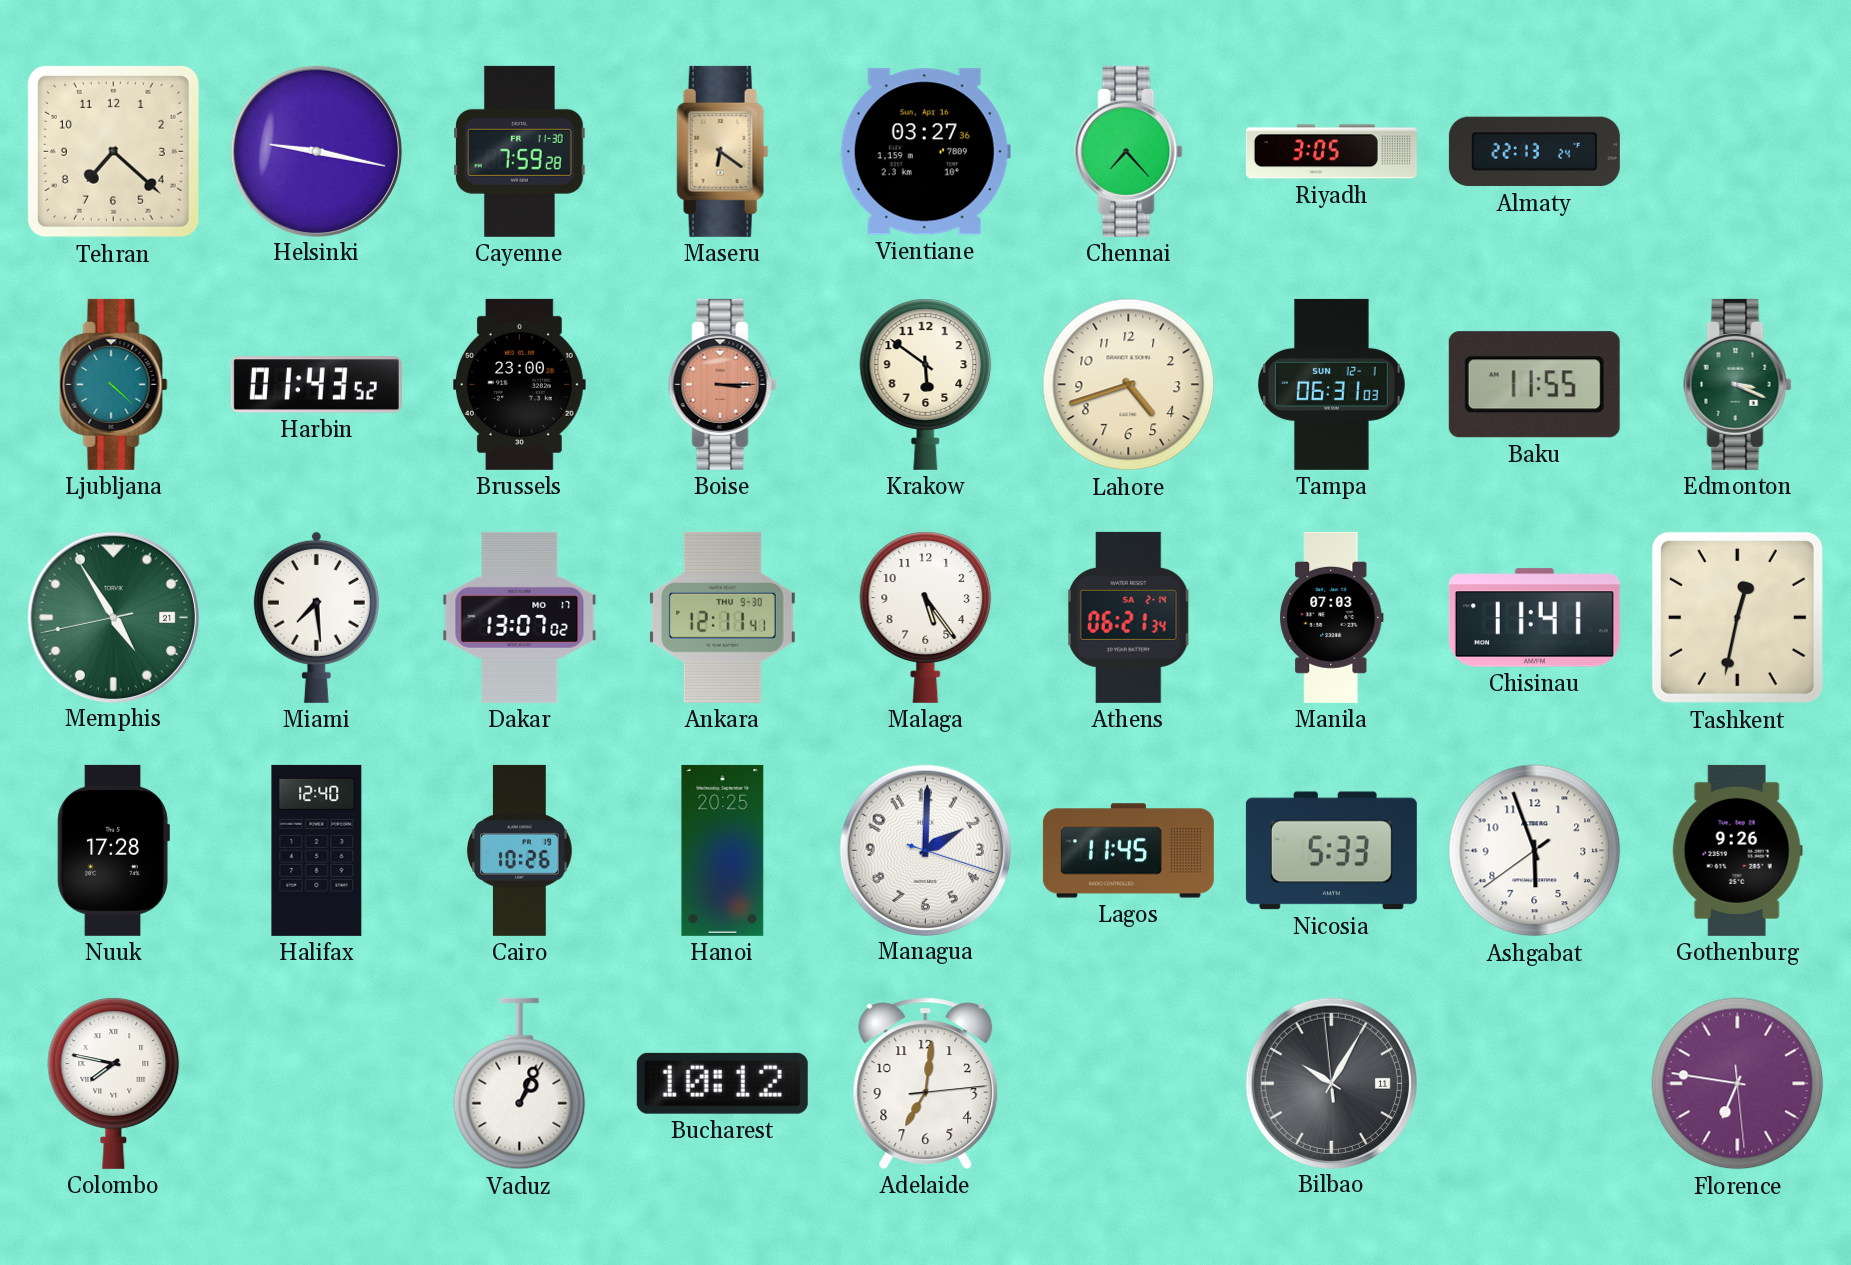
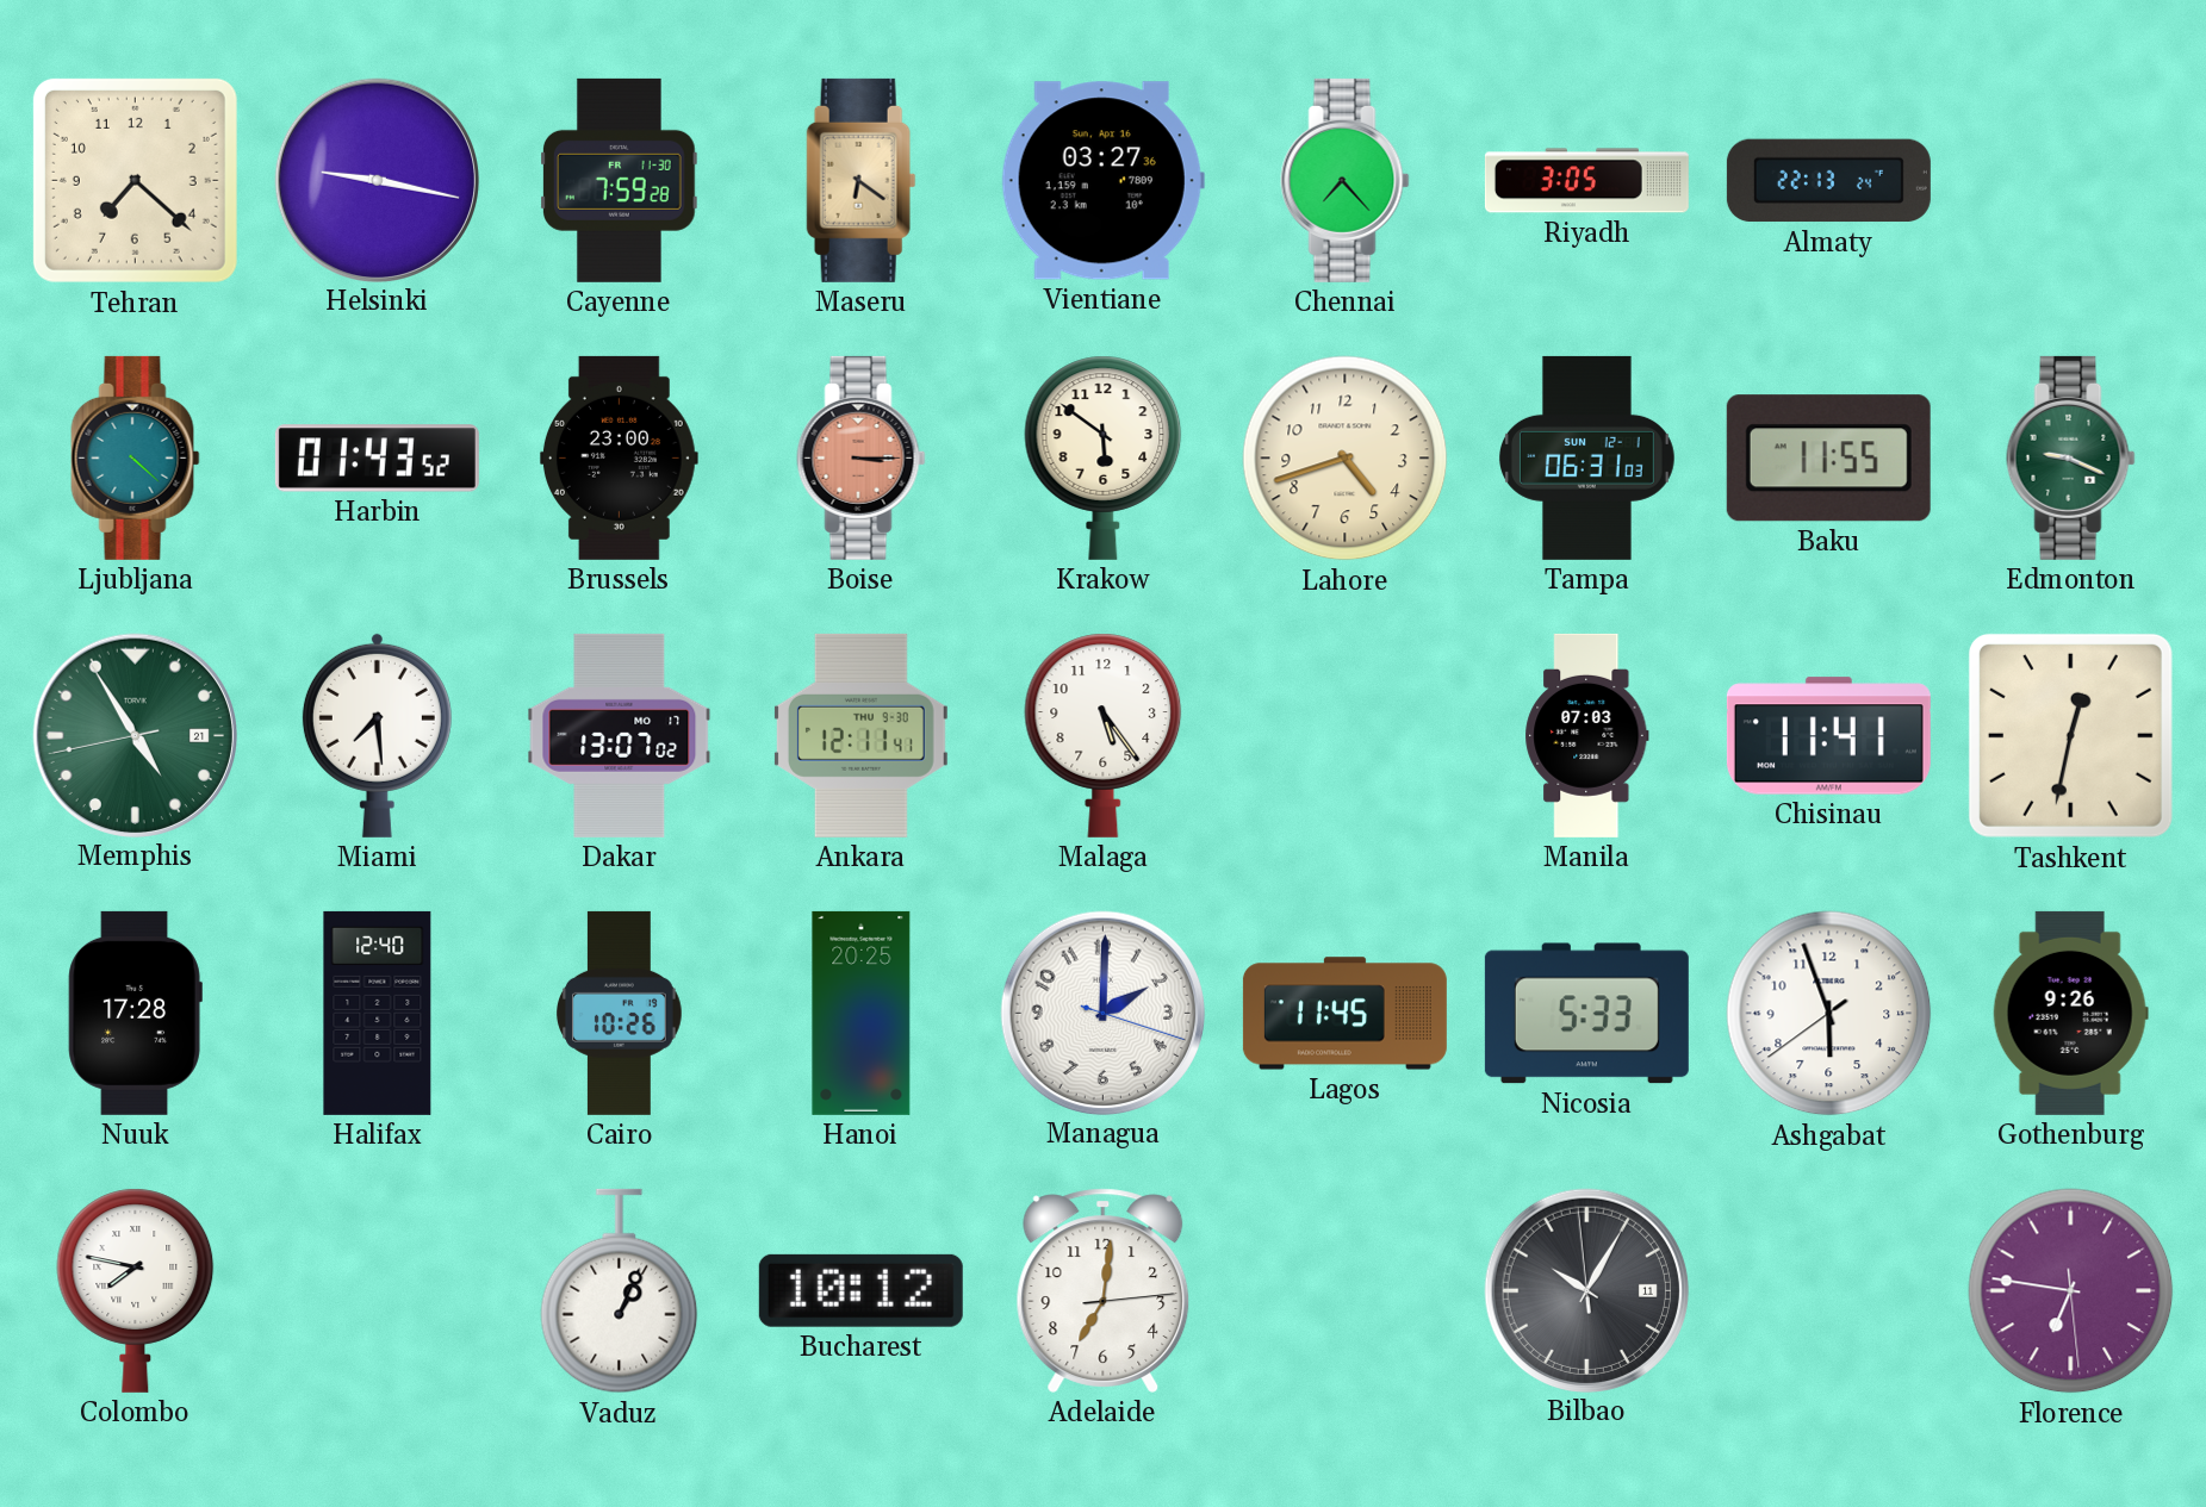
Edmonton: 3:19 -> 9:19 (2071, 457)
Athens: 06:21 -> none (1128, 617)
